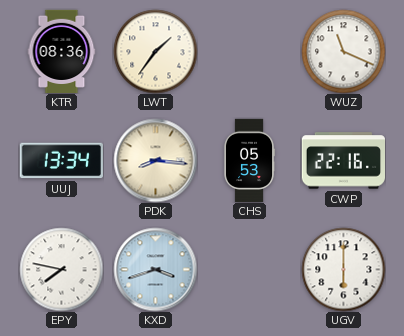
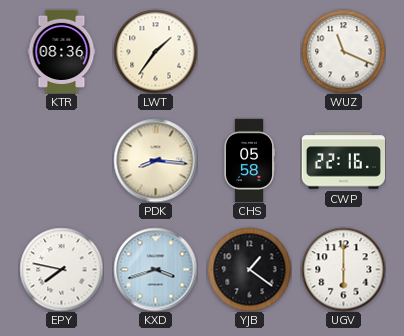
UUJ: 13:34 -> none (61, 161)
CHS: 05:53 -> 05:58 (249, 160)
YJB: none -> 1:21 (249, 269)
